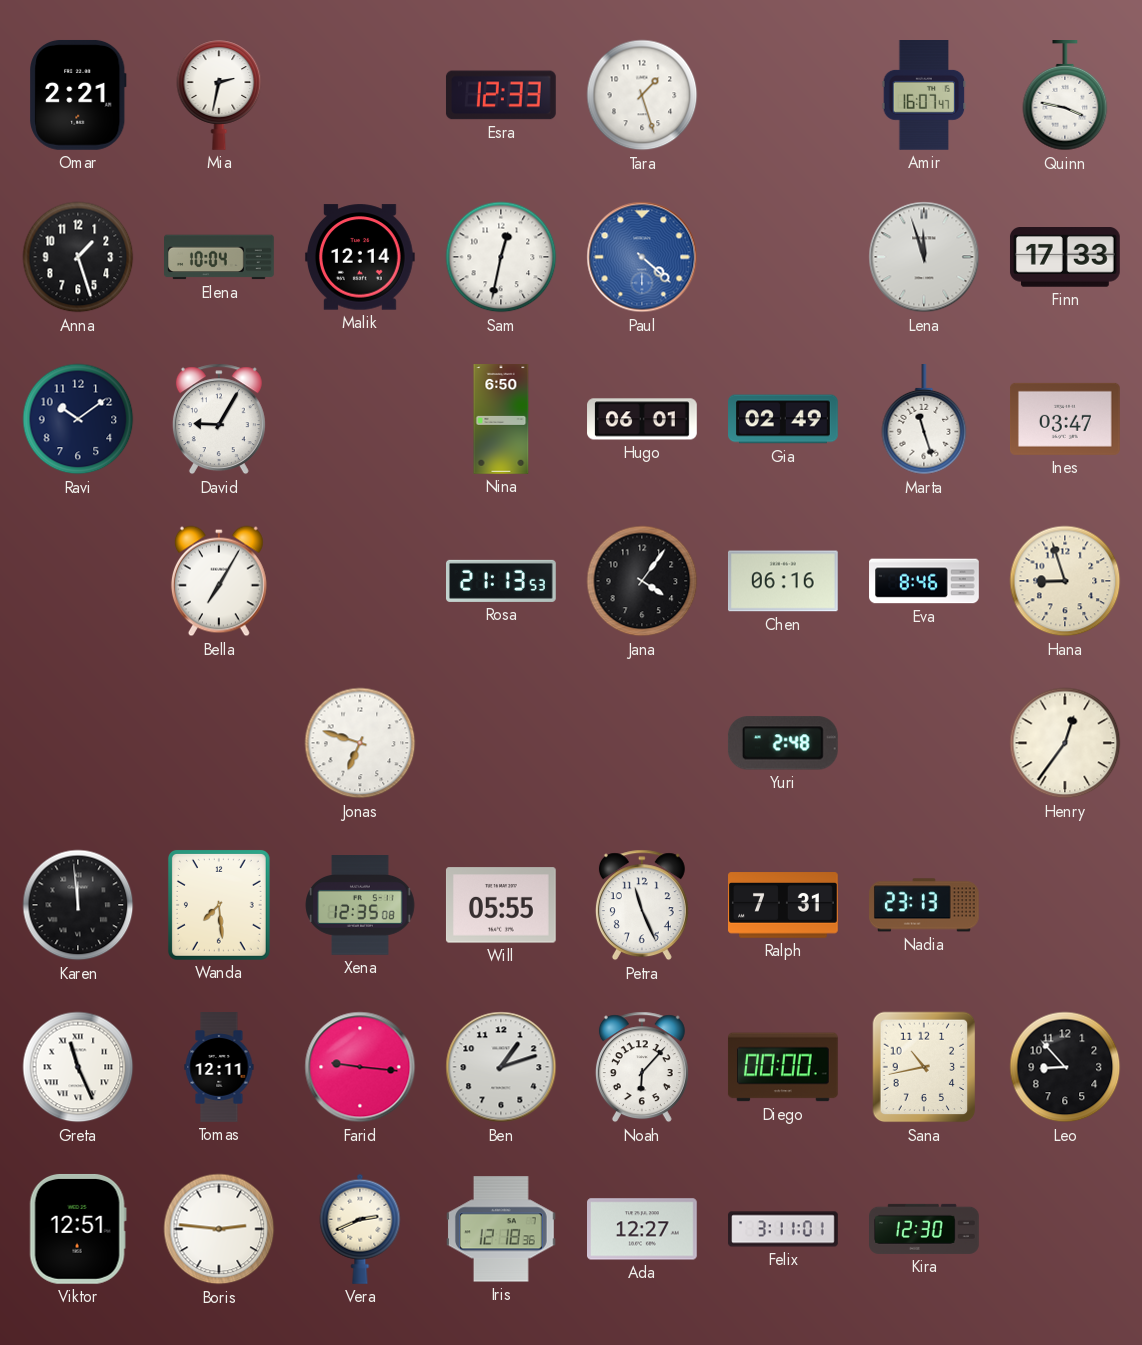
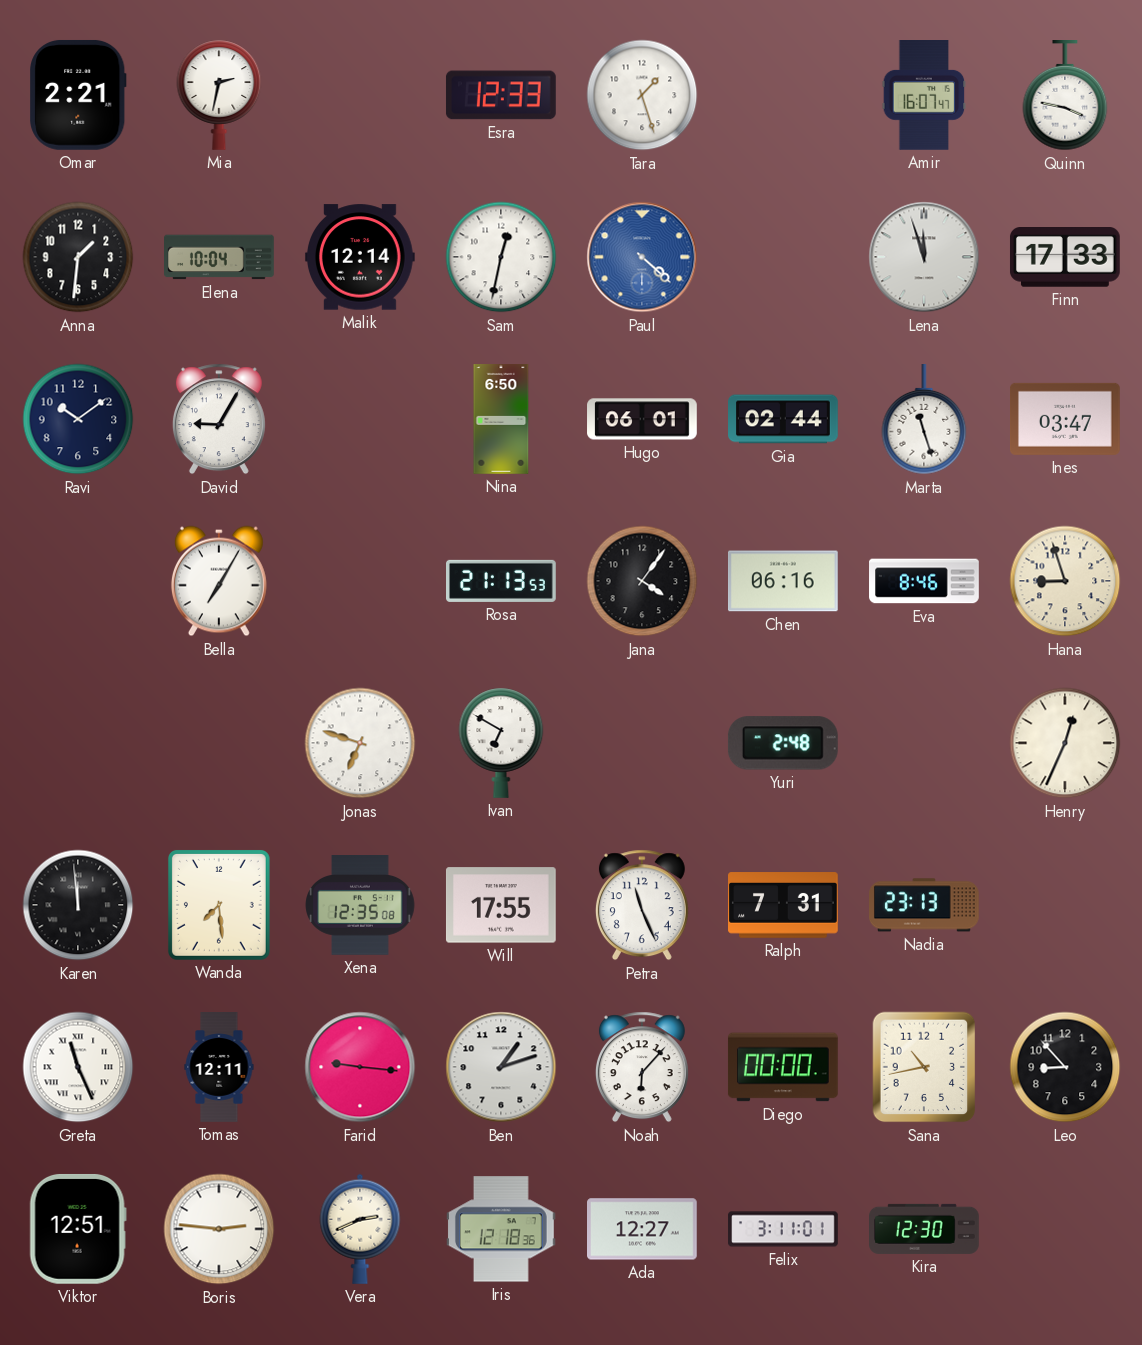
Anna: 1:27 -> 1:31 (78, 257)
Gia: 02:49 -> 02:44 (783, 419)
Ivan: none -> 6:50 (501, 743)
Henry: 12:36 -> 12:34 (1065, 743)
Will: 05:55 -> 17:55 (501, 905)
